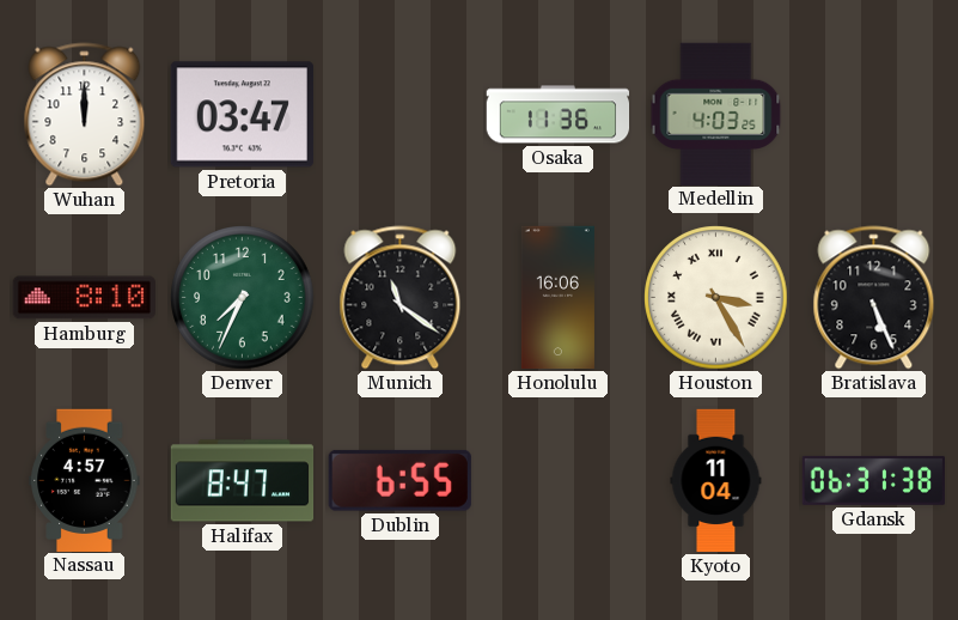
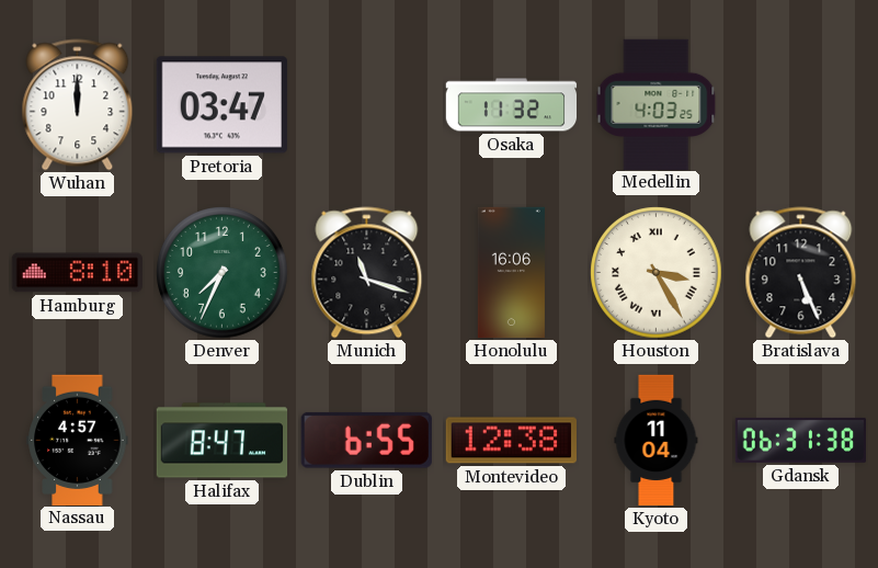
Osaka: 11:36 -> 11:32 (512, 105)
Munich: 11:21 -> 11:18 (367, 273)
Montevideo: none -> 12:38 (511, 441)
